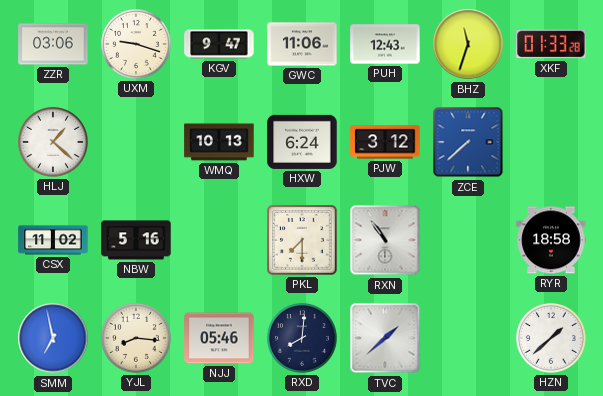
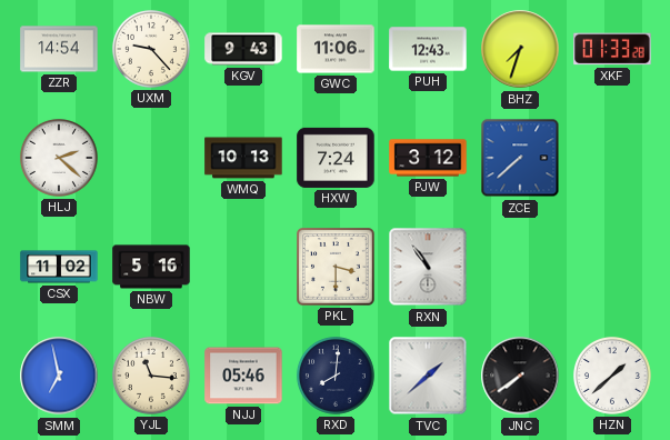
ZZR: 03:06 -> 14:54 (59, 49)
UXM: 9:18 -> 9:23 (151, 49)
KGV: 9:47 -> 9:43 (243, 49)
BHZ: 11:33 -> 7:33 (520, 49)
HLJ: 1:22 -> 2:22 (59, 158)
HXW: 6:24 -> 7:24 (336, 158)
PKL: 7:30 -> 3:30 (337, 268)
RYR: 18:58 -> none (551, 240)
YJL: 8:16 -> 11:16 (151, 376)
JNC: none -> 7:39 (520, 376)
